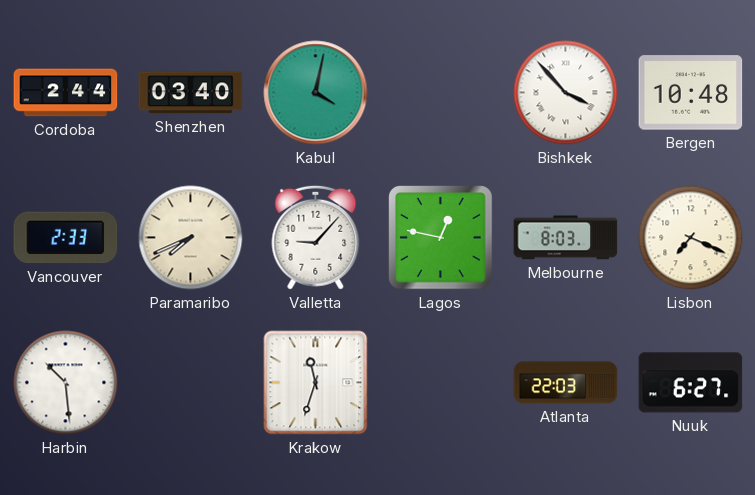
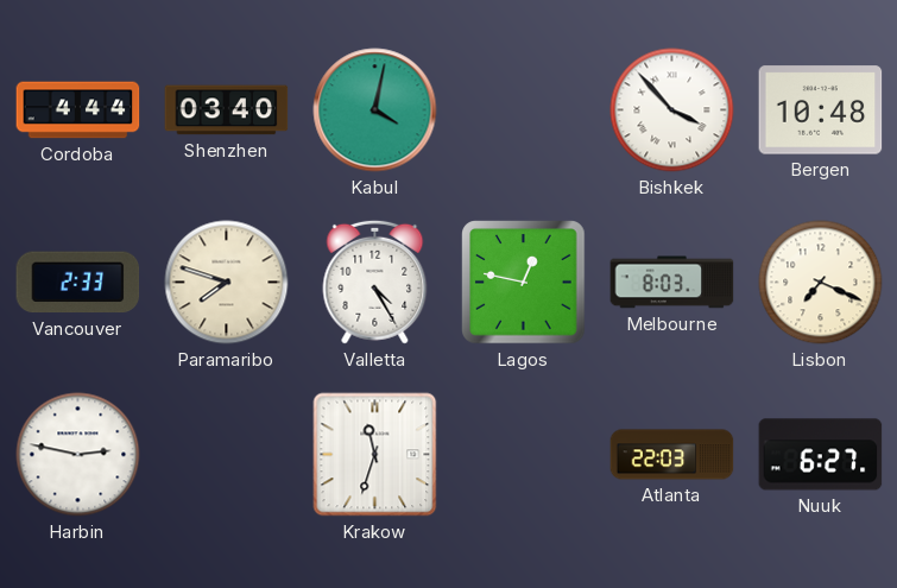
Cordoba: 2:44 -> 4:44 (78, 110)
Paramaribo: 7:41 -> 7:48 (227, 283)
Valletta: 9:07 -> 4:25 (375, 282)
Harbin: 10:29 -> 2:47 (78, 455)
